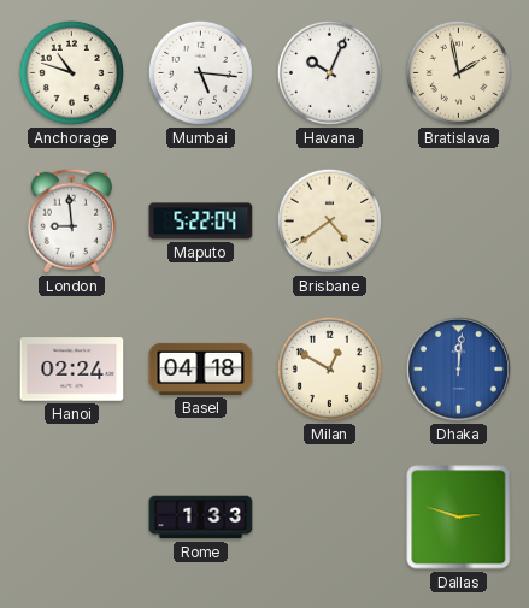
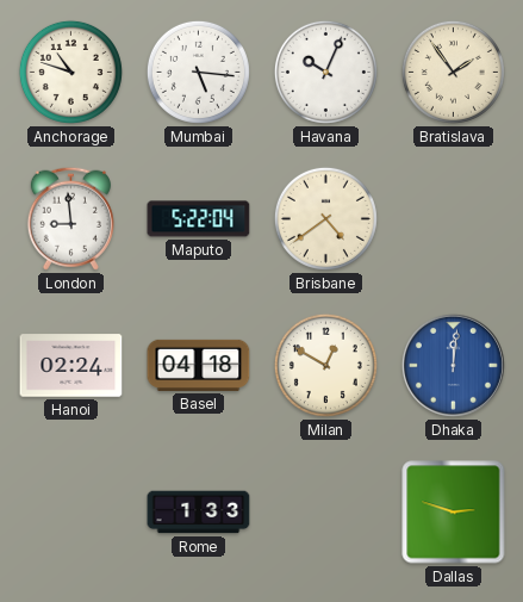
Bratislava: 1:58 -> 1:54 (453, 72)
